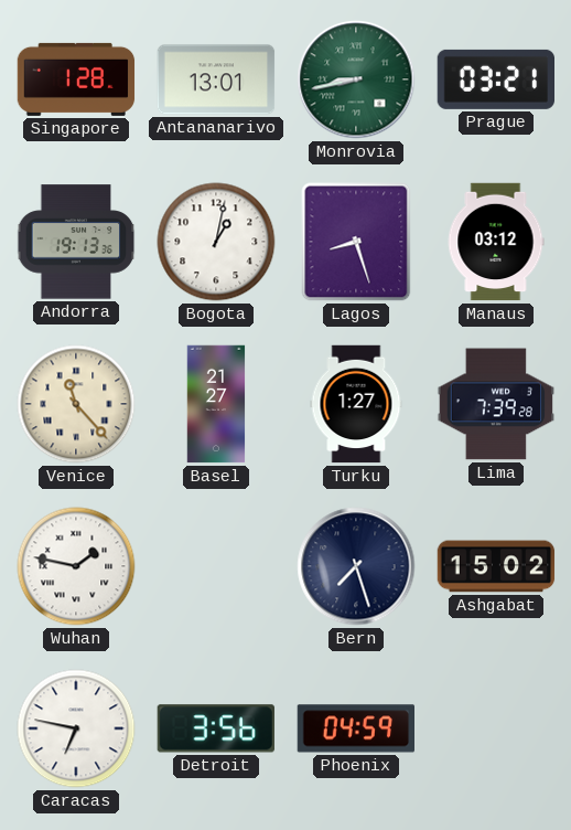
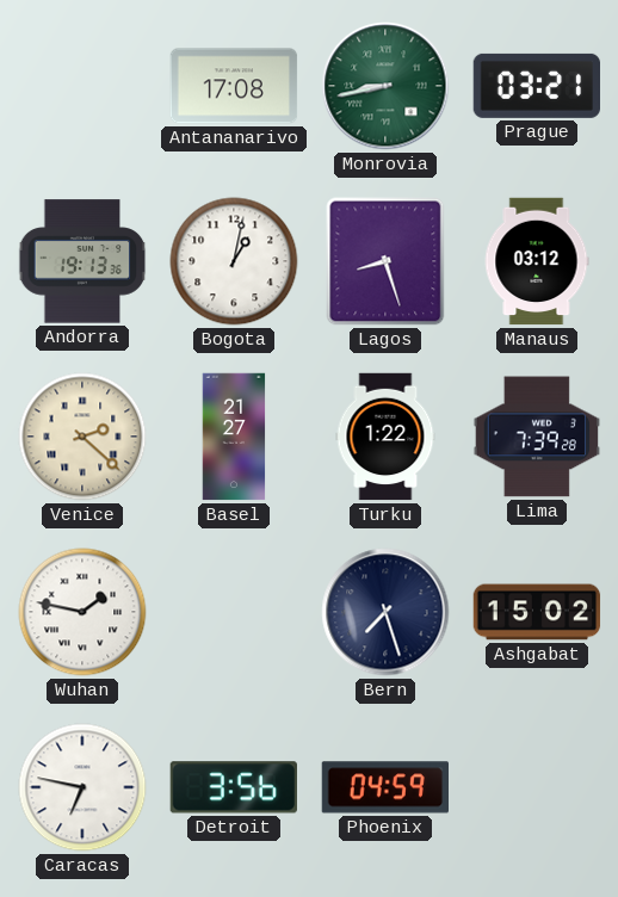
Singapore: 1:28 -> none (76, 79)
Antananarivo: 13:01 -> 17:08 (234, 86)
Venice: 11:23 -> 2:22 (82, 437)
Turku: 1:27 -> 1:22 (385, 437)
